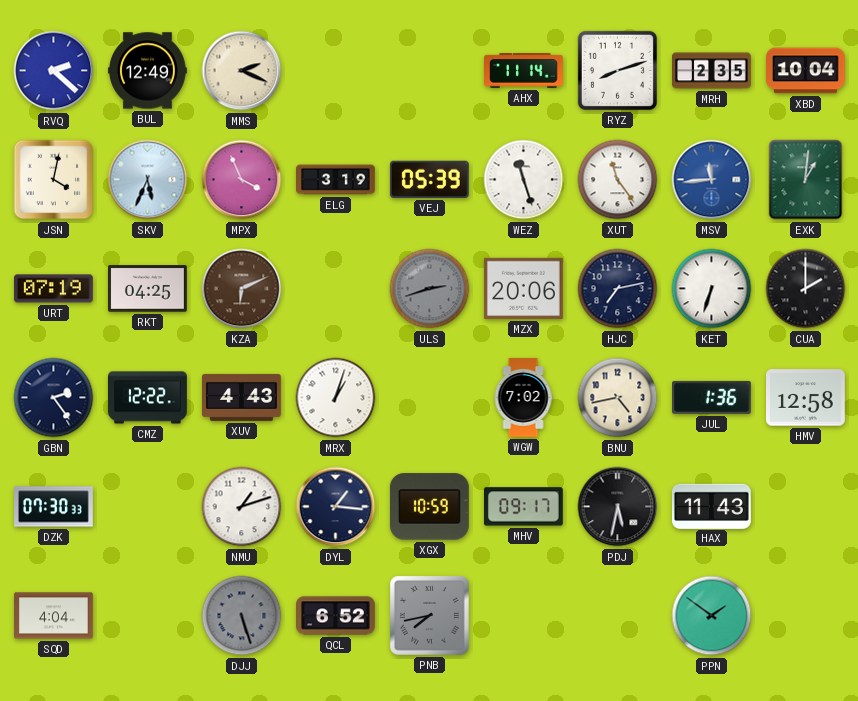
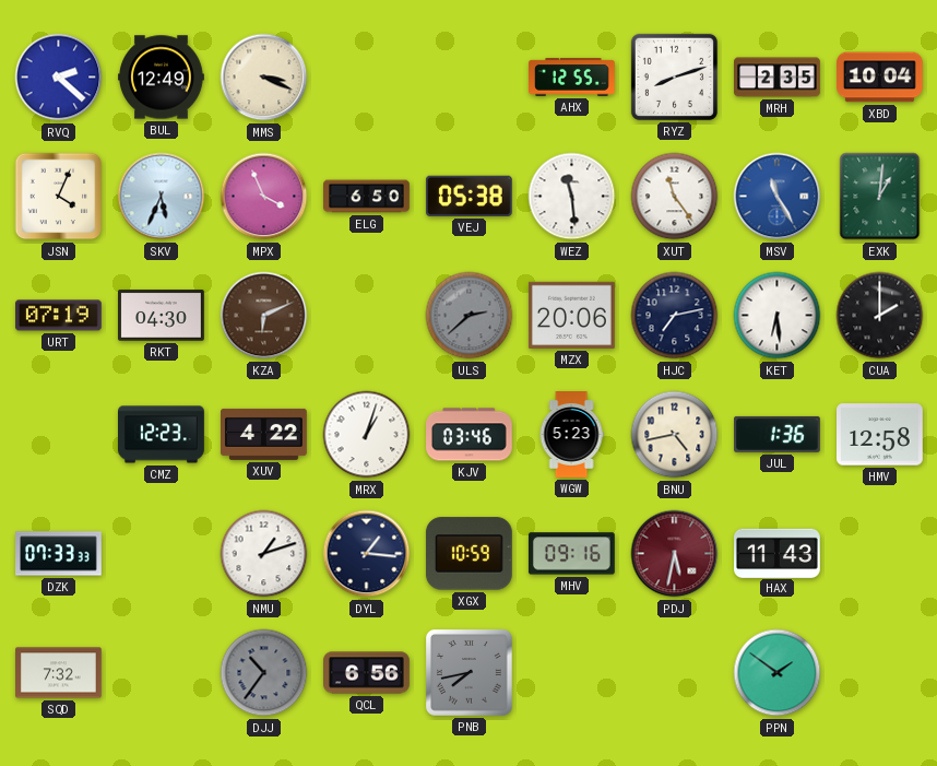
MMS: 2:19 -> 3:19 (264, 78)
AHX: 11:14 -> 12:55 (572, 78)
JSN: 4:02 -> 4:04 (59, 197)
ELG: 3:19 -> 6:50 (367, 197)
VEJ: 05:39 -> 05:38 (468, 196)
WEZ: 11:27 -> 11:29 (572, 197)
MSV: 11:44 -> 11:25 (778, 197)
RKT: 04:25 -> 04:30 (162, 316)
ULS: 2:42 -> 2:38 (470, 316)
KET: 6:33 -> 6:29 (778, 316)
GBN: 2:24 -> none (54, 398)
CMZ: 12:22 -> 12:23 (162, 435)
XUV: 4:43 -> 4:22 (264, 434)
KJV: none -> 03:46 (470, 435)
WGW: 7:02 -> 5:23 (571, 435)
DZK: 07:30 -> 07:33 (59, 554)
MHV: 09:17 -> 09:16 (571, 554)
PDJ dial: black -> burgundy (675, 554)
SQD: 4:04 -> 7:32 (59, 673)
DJJ: 5:27 -> 10:36 (264, 673)
QCL: 6:52 -> 6:56 (367, 673)
